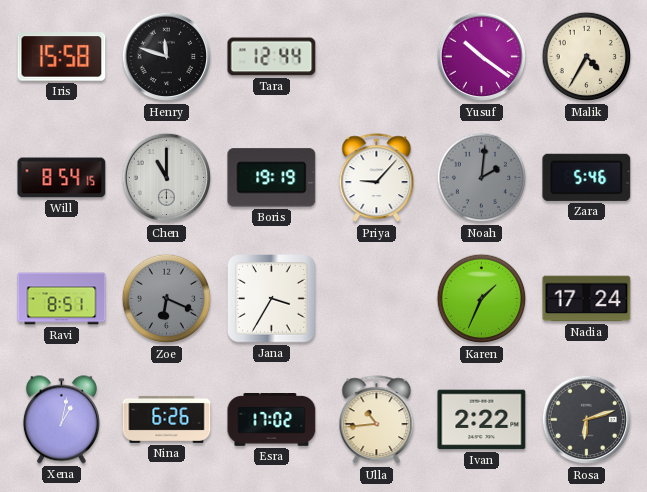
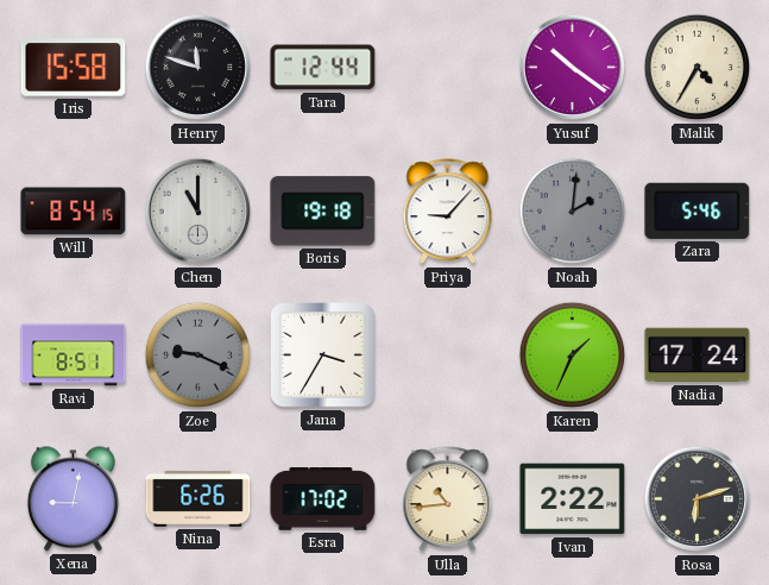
Boris: 19:19 -> 19:18 (323, 212)
Zoe: 6:19 -> 9:19 (198, 356)
Xena: 1:02 -> 9:02 (73, 499)
